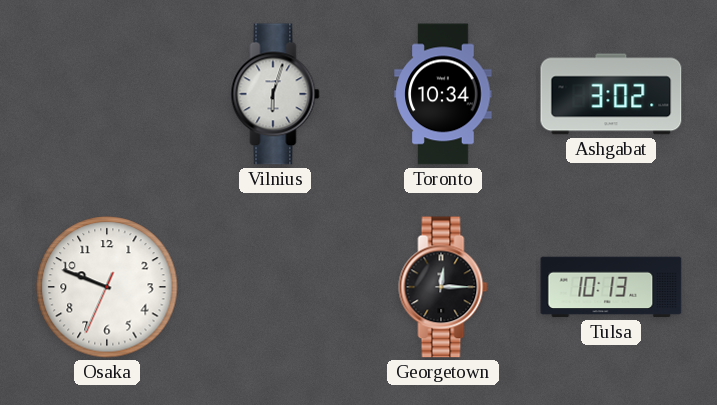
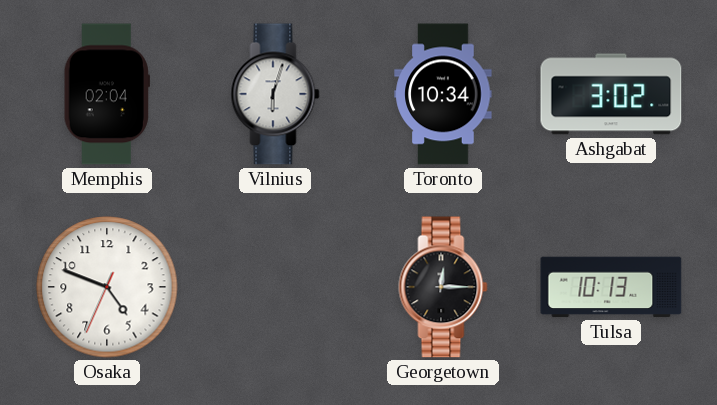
Memphis: none -> 02:04 (107, 94)
Osaka: 9:48 -> 4:48 (107, 287)
